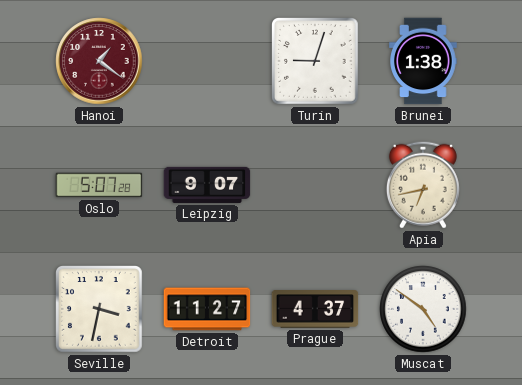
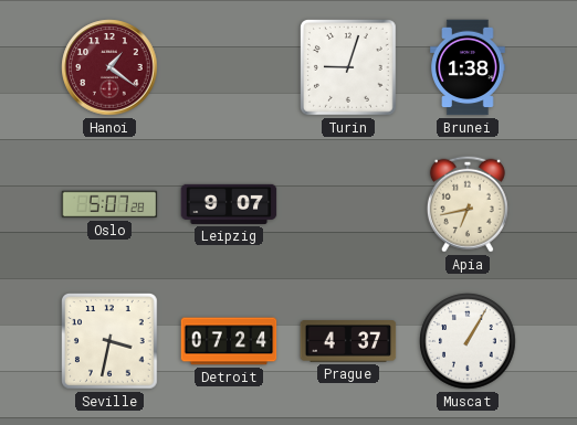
Detroit: 11:27 -> 07:24 (229, 341)
Muscat: 4:51 -> 1:05 (468, 341)
